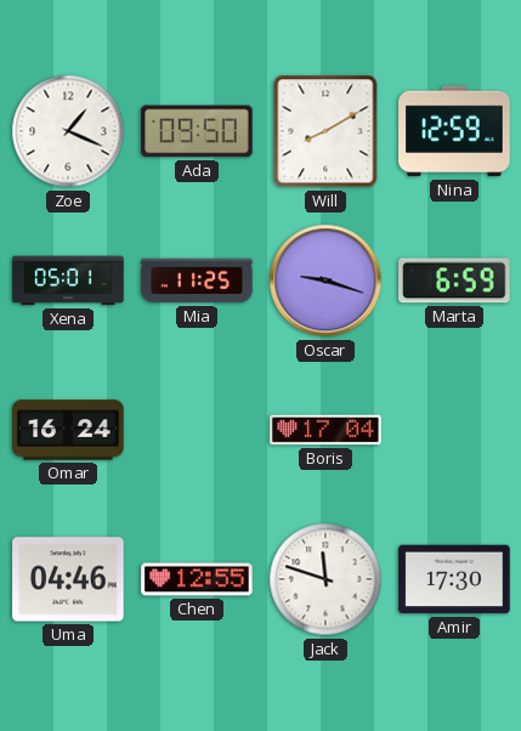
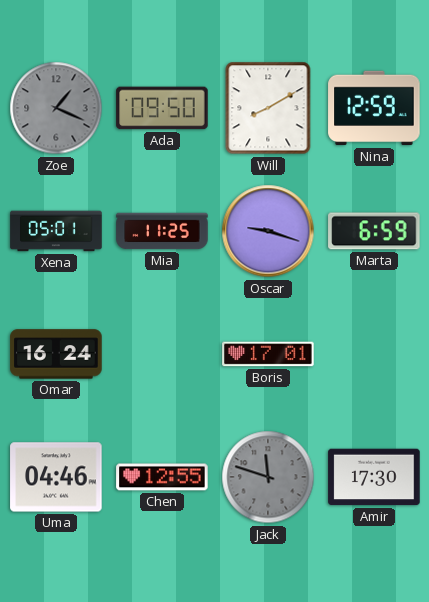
Zoe dial: white -> grey (56, 108)
Boris: 17:04 -> 17:01 (268, 354)
Jack dial: white -> grey (268, 477)
